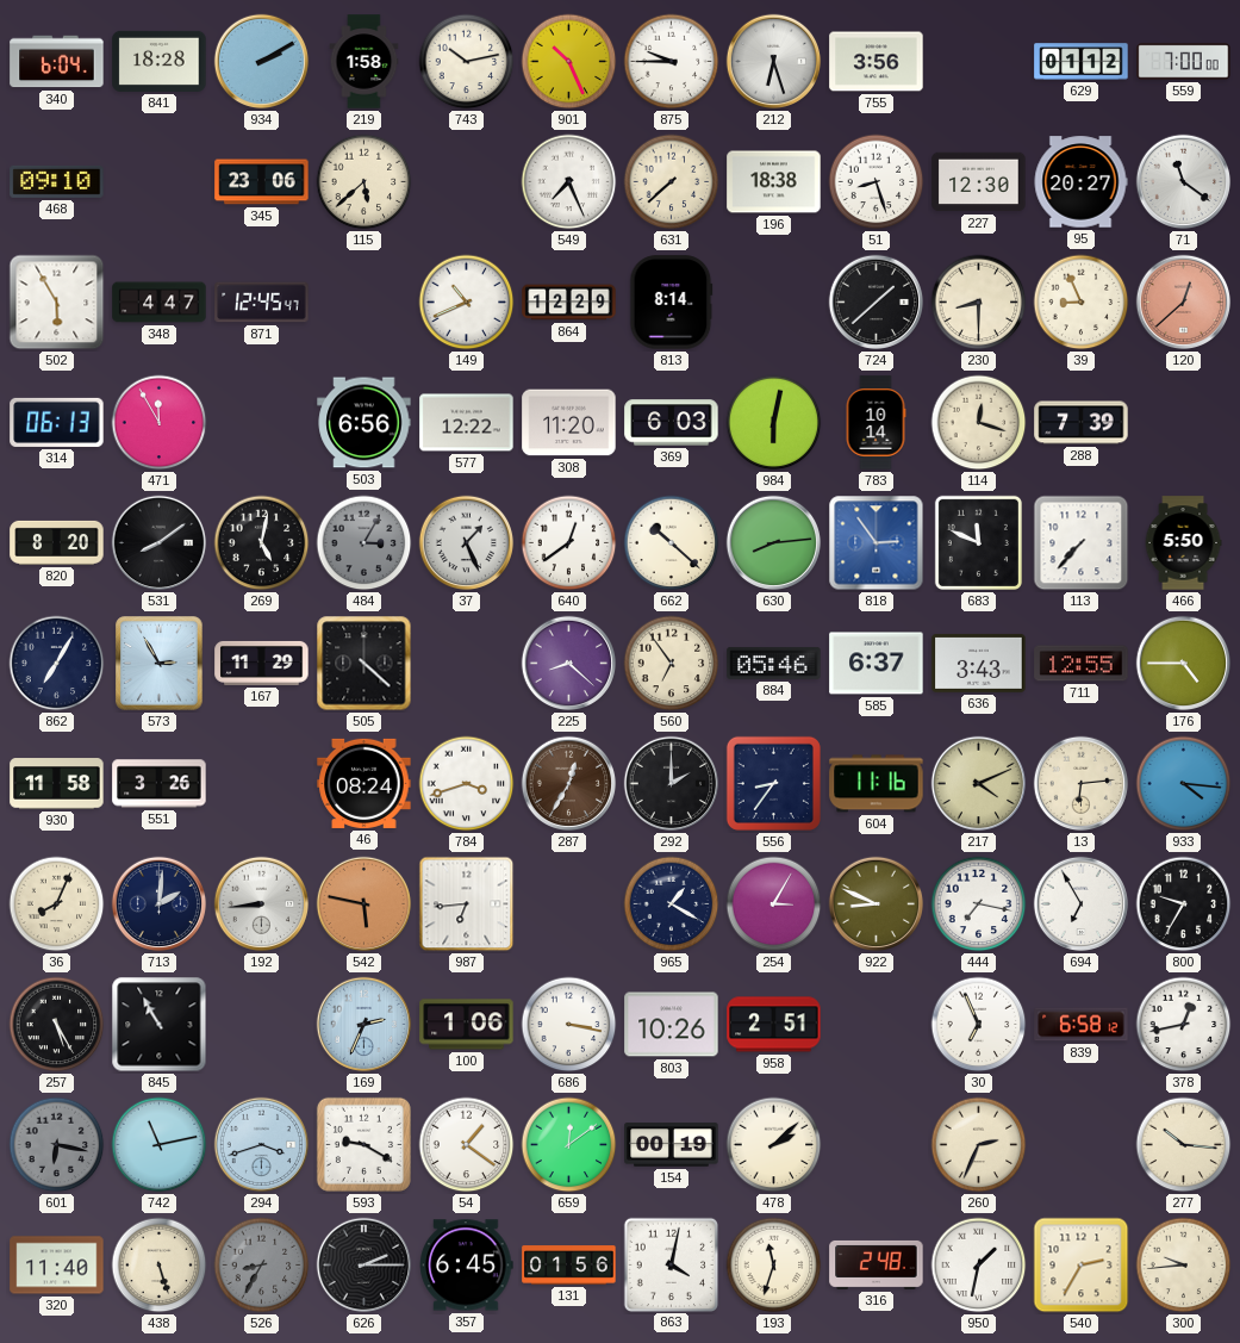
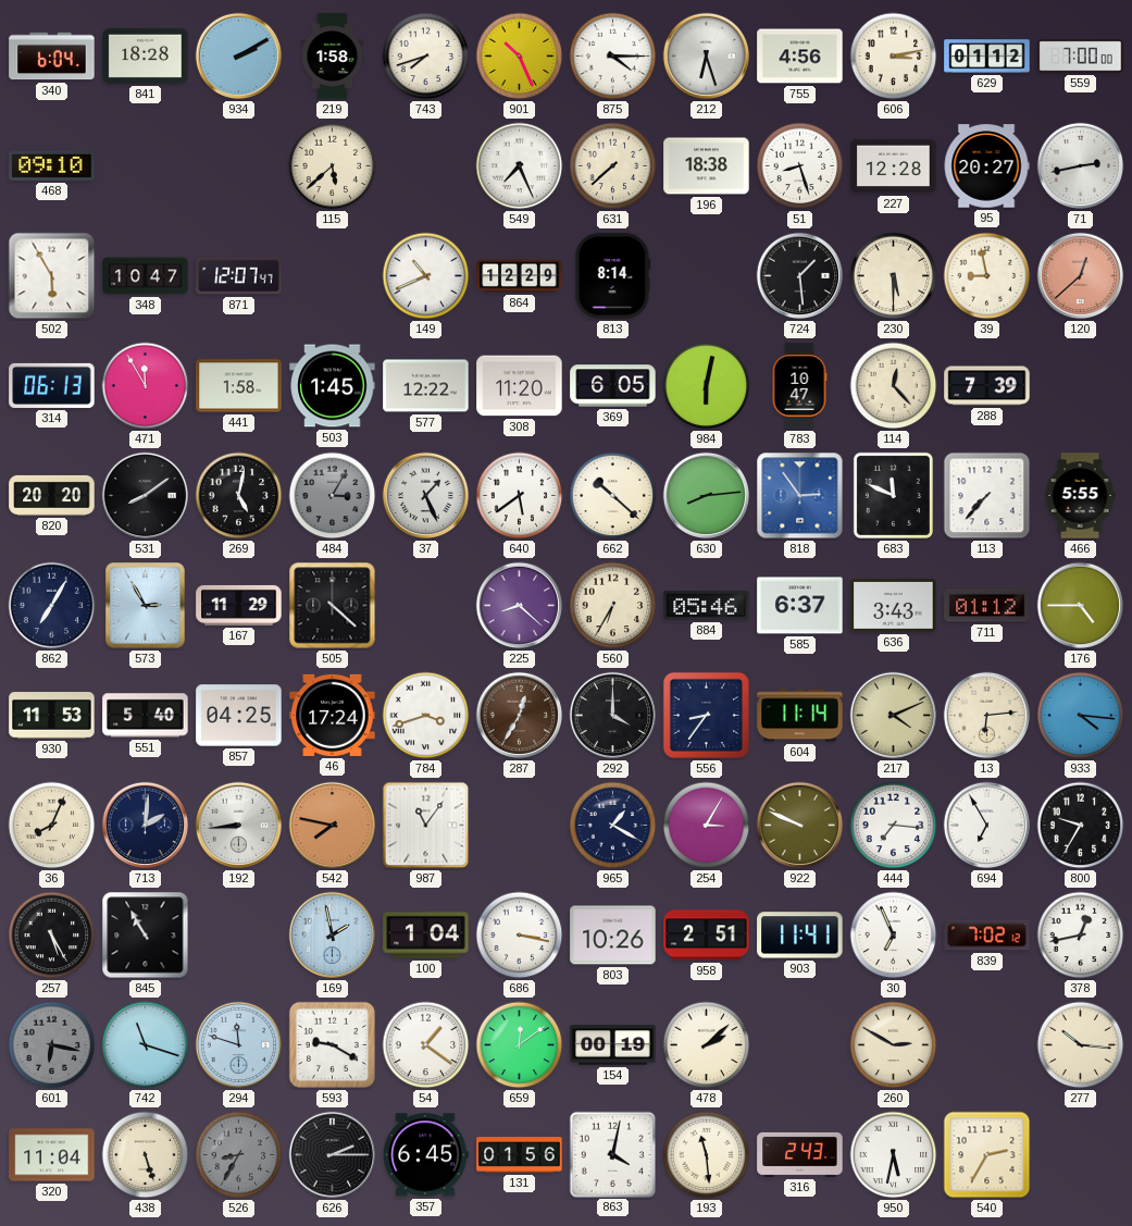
743: 10:13 -> 7:42 (426, 57)
875: 9:45 -> 4:15 (613, 57)
755: 3:56 -> 4:56 (800, 57)
606: none -> 3:13 (894, 57)
345: 23:06 -> none (262, 182)
227: 12:30 -> 12:28 (894, 166)
71: 11:21 -> 2:43 (1081, 166)
348: 4:47 -> 10:47 (146, 276)
871: 12:45 -> 12:07 (239, 276)
724: 1:38 -> 1:29 (800, 276)
230: 8:30 -> 5:30 (894, 276)
39: 8:56 -> 8:58 (987, 276)
441: none -> 1:58 (239, 386)
503: 6:56 -> 1:45 (333, 386)
369: 6:03 -> 6:05 (613, 386)
783: 10:14 -> 10:47 (799, 386)
114: 12:18 -> 12:23 (894, 386)
820: 8:20 -> 20:20 (52, 495)
640: 12:39 -> 5:39 (520, 496)
466: 5:50 -> 5:55 (1080, 496)
560: 6:54 -> 6:35 (613, 606)
711: 12:55 -> 01:12 (987, 606)
930: 11:58 -> 11:53 (52, 716)
551: 3:26 -> 5:40 (146, 716)
857: none -> 04:25 (239, 716)
46: 08:24 -> 17:24 (333, 715)
292: 2:00 -> 4:00 (613, 716)
604: 11:16 -> 11:14 (800, 716)
542: 5:47 -> 7:47 (333, 826)
987: 6:44 -> 11:06 (426, 826)
922: 8:49 -> 9:49 (800, 826)
444: 7:17 -> 7:16 (894, 826)
169: 2:34 -> 1:58 (333, 936)
100: 1:06 -> 1:04 (426, 936)
903: none -> 11:41 (800, 936)
839: 6:58 -> 7:02 (987, 936)
742: 11:13 -> 11:18 (146, 1045)
294: 3:42 -> 11:48 (239, 1045)
260: 2:34 -> 2:50 (894, 1045)
320: 11:40 -> 11:04 (52, 1155)
193: 11:33 -> 11:29 (707, 1155)
316: 2:48 -> 2:43 (800, 1154)
950: 1:32 -> 5:32 (894, 1155)
300: 9:44 -> none (1184, 1266)
